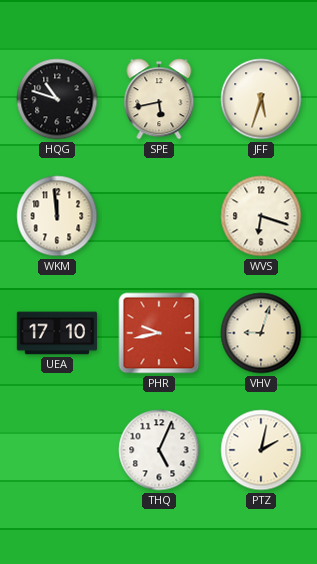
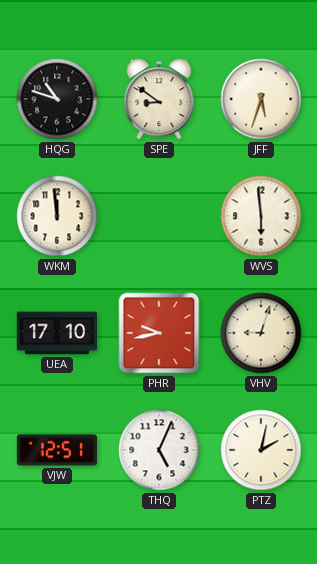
SPE: 5:43 -> 8:51 (159, 99)
WVS: 6:18 -> 5:59 (261, 216)
VJW: none -> 12:51 (57, 450)
